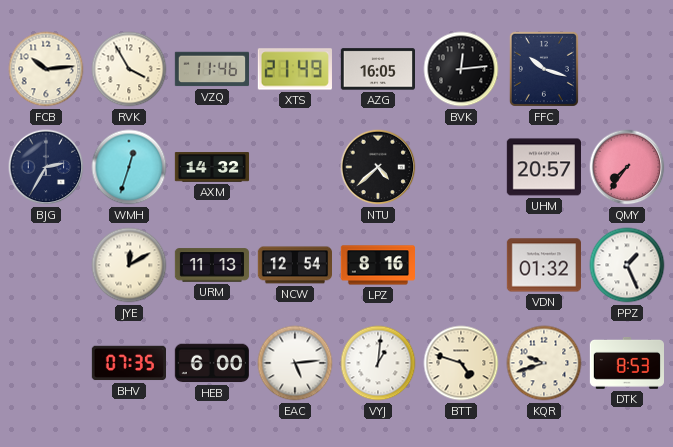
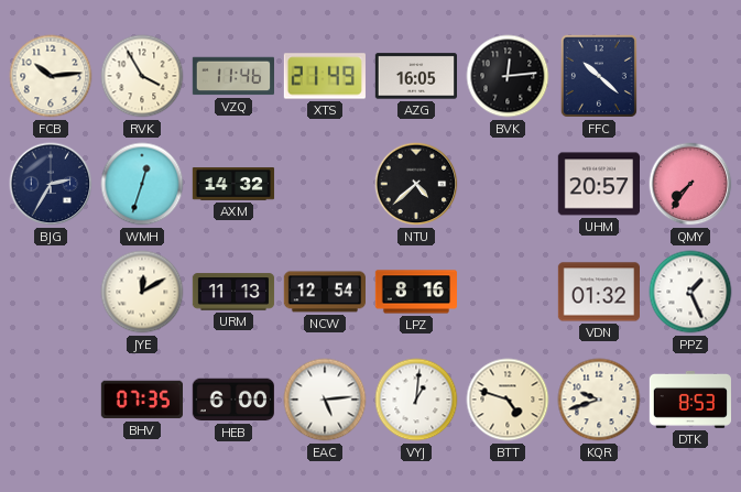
FFC: 10:18 -> 10:22 (599, 76)
